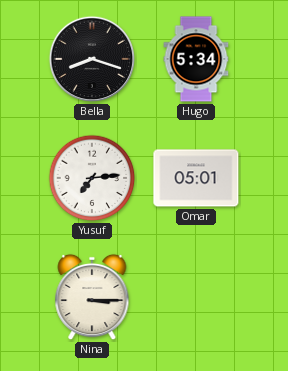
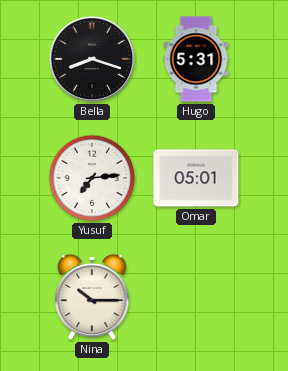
Hugo: 5:34 -> 5:31 (196, 59)
Nina: 3:15 -> 10:15 (92, 297)
